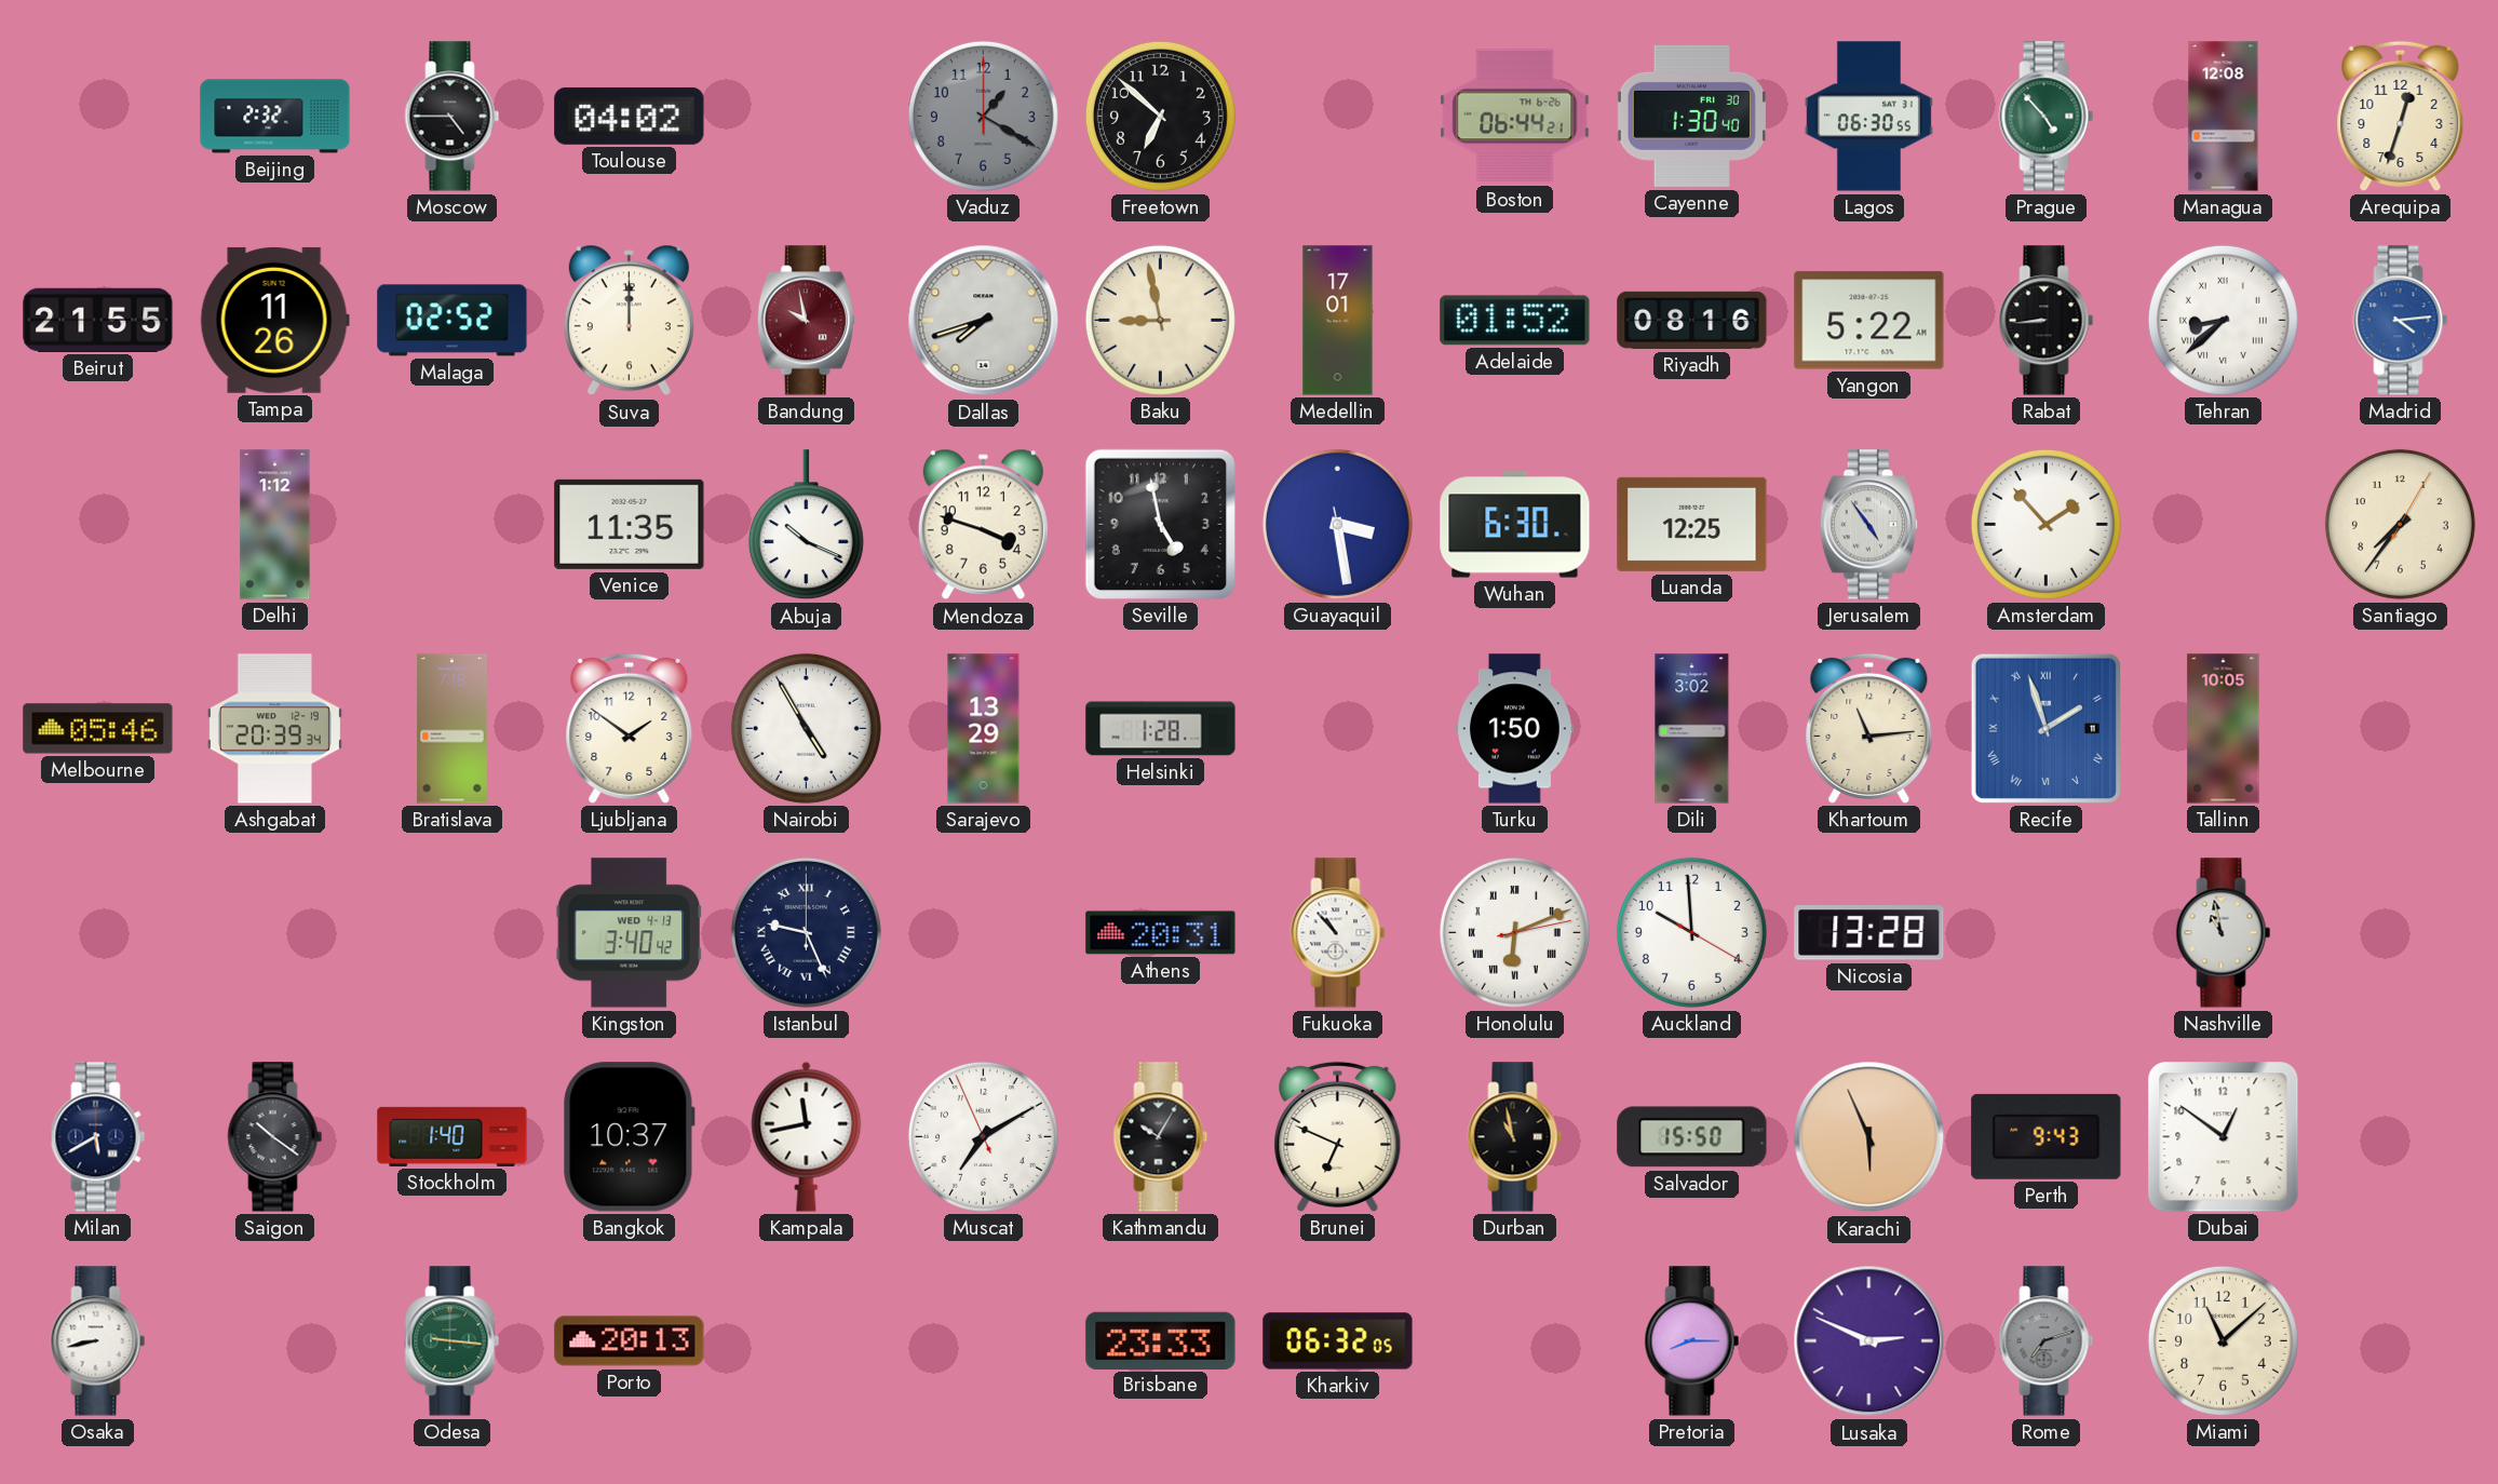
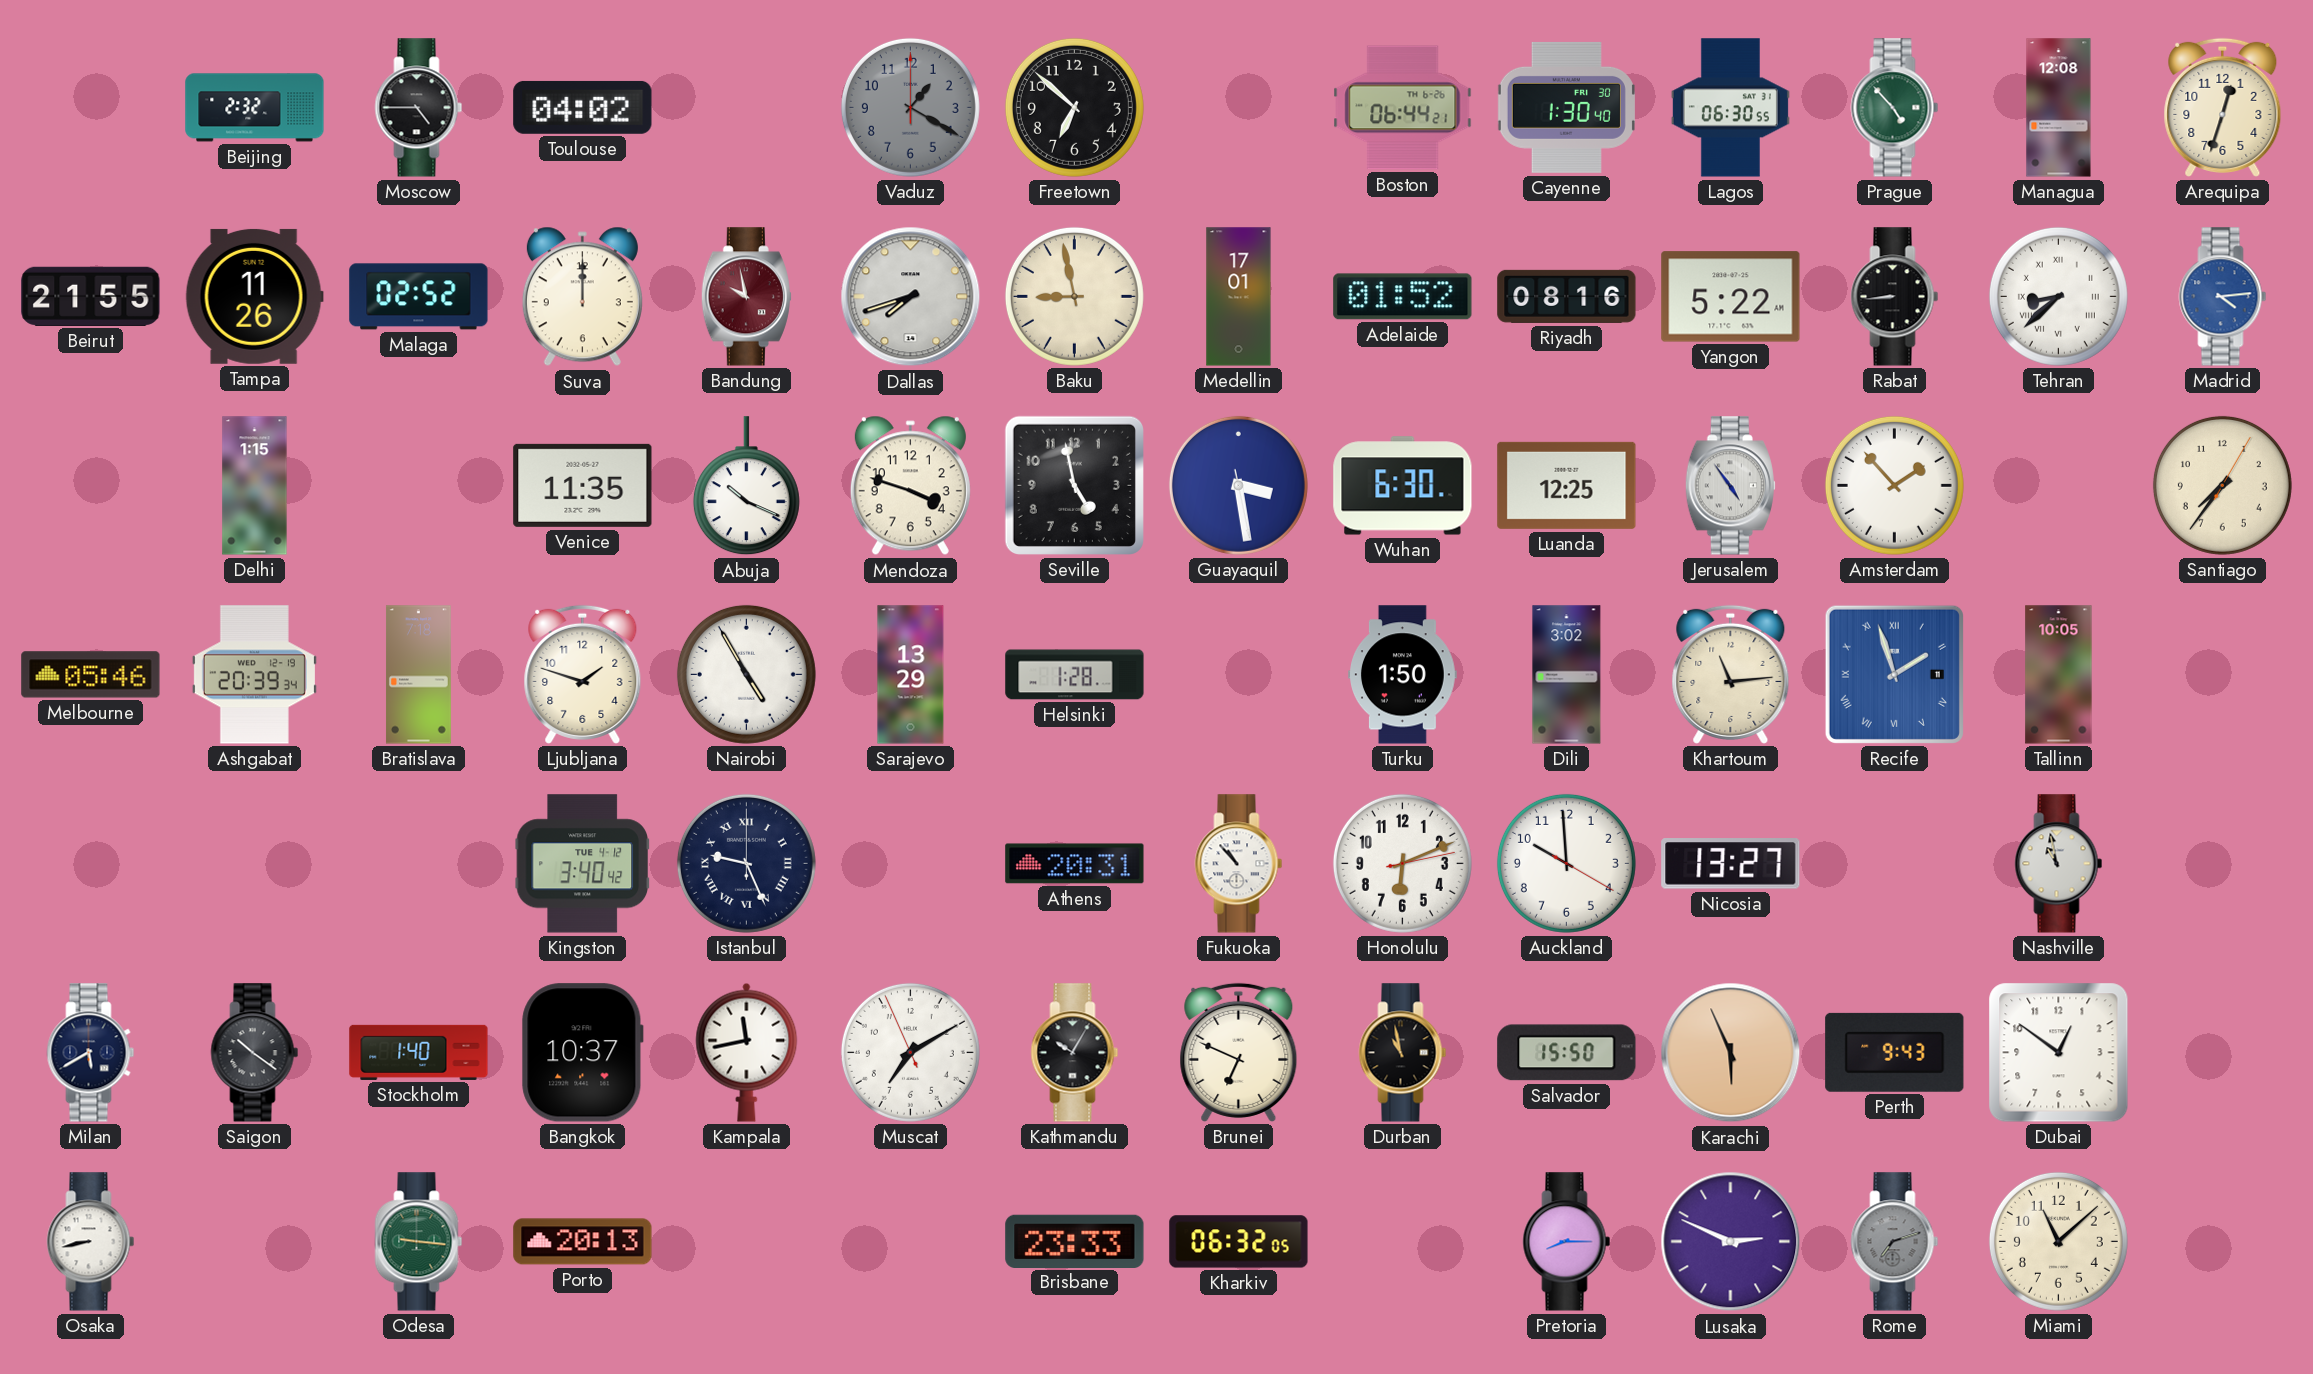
Delhi: 1:12 -> 1:15 (255, 486)
Ljubljana: 1:51 -> 1:48 (583, 674)
Kingston date: WED 4-13 -> TUE 4-12 (582, 864)
Honolulu numerals: Roman -> Arabic (1402, 863)
Nicosia: 13:28 -> 13:27 (1731, 864)
